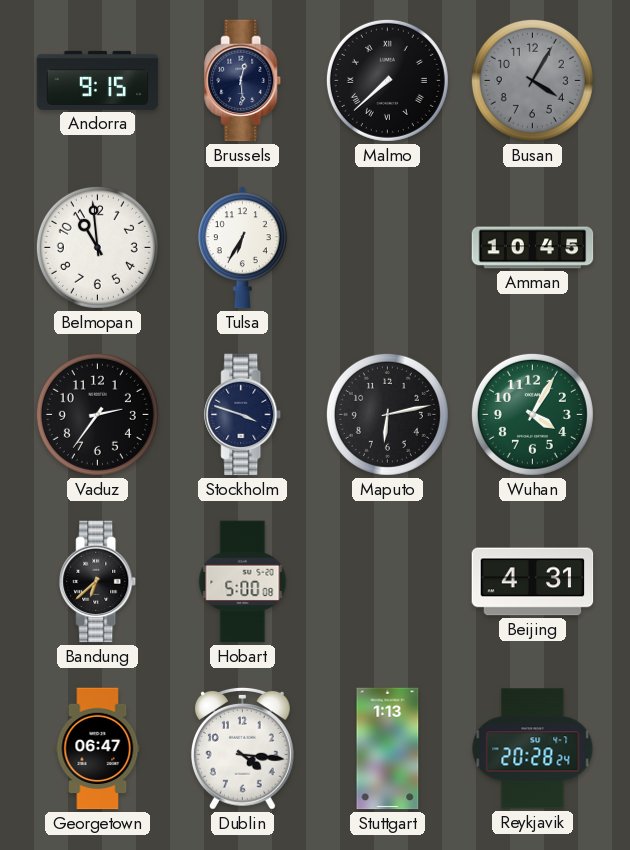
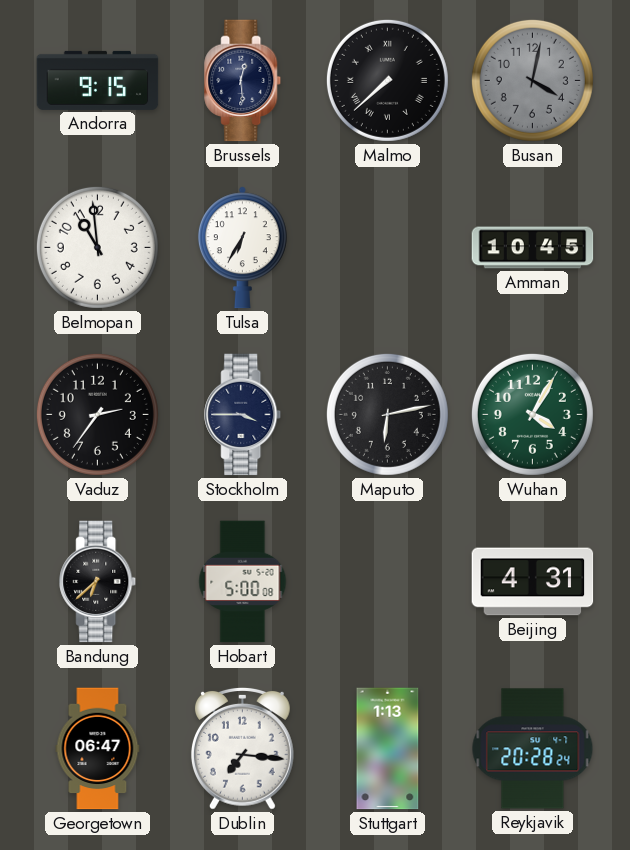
Busan: 4:05 -> 4:02 (532, 80)
Stockholm: 3:48 -> 3:45 (243, 415)
Dublin: 4:16 -> 7:16 (242, 748)
